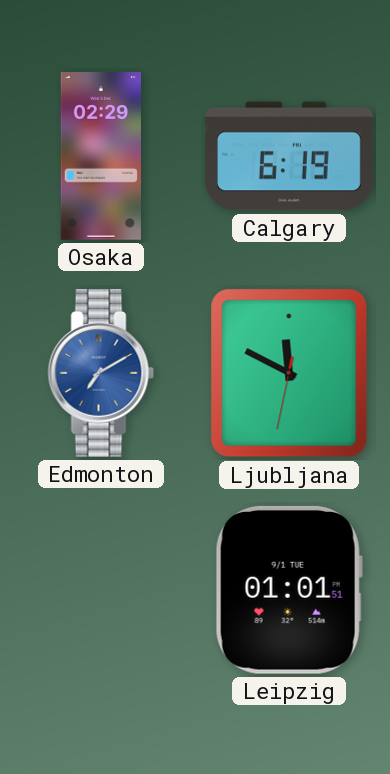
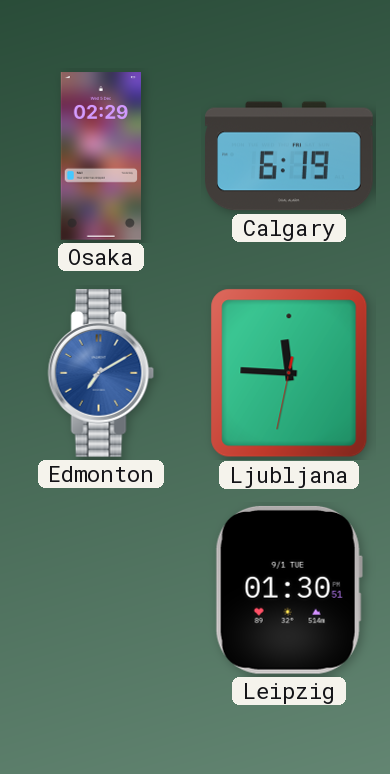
Ljubljana: 11:49 -> 11:45 (289, 373)
Leipzig: 01:01 -> 01:30 (289, 590)
